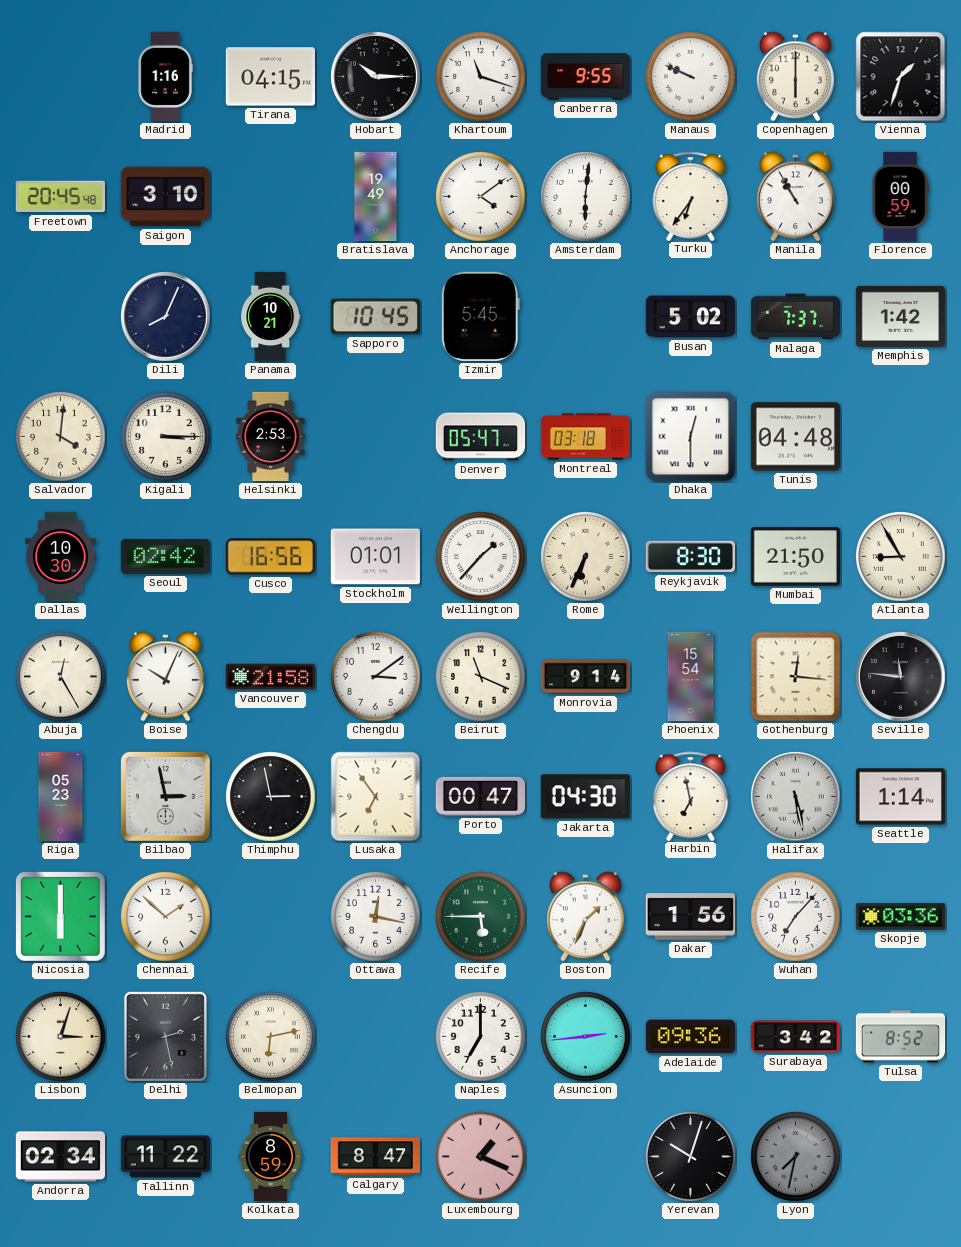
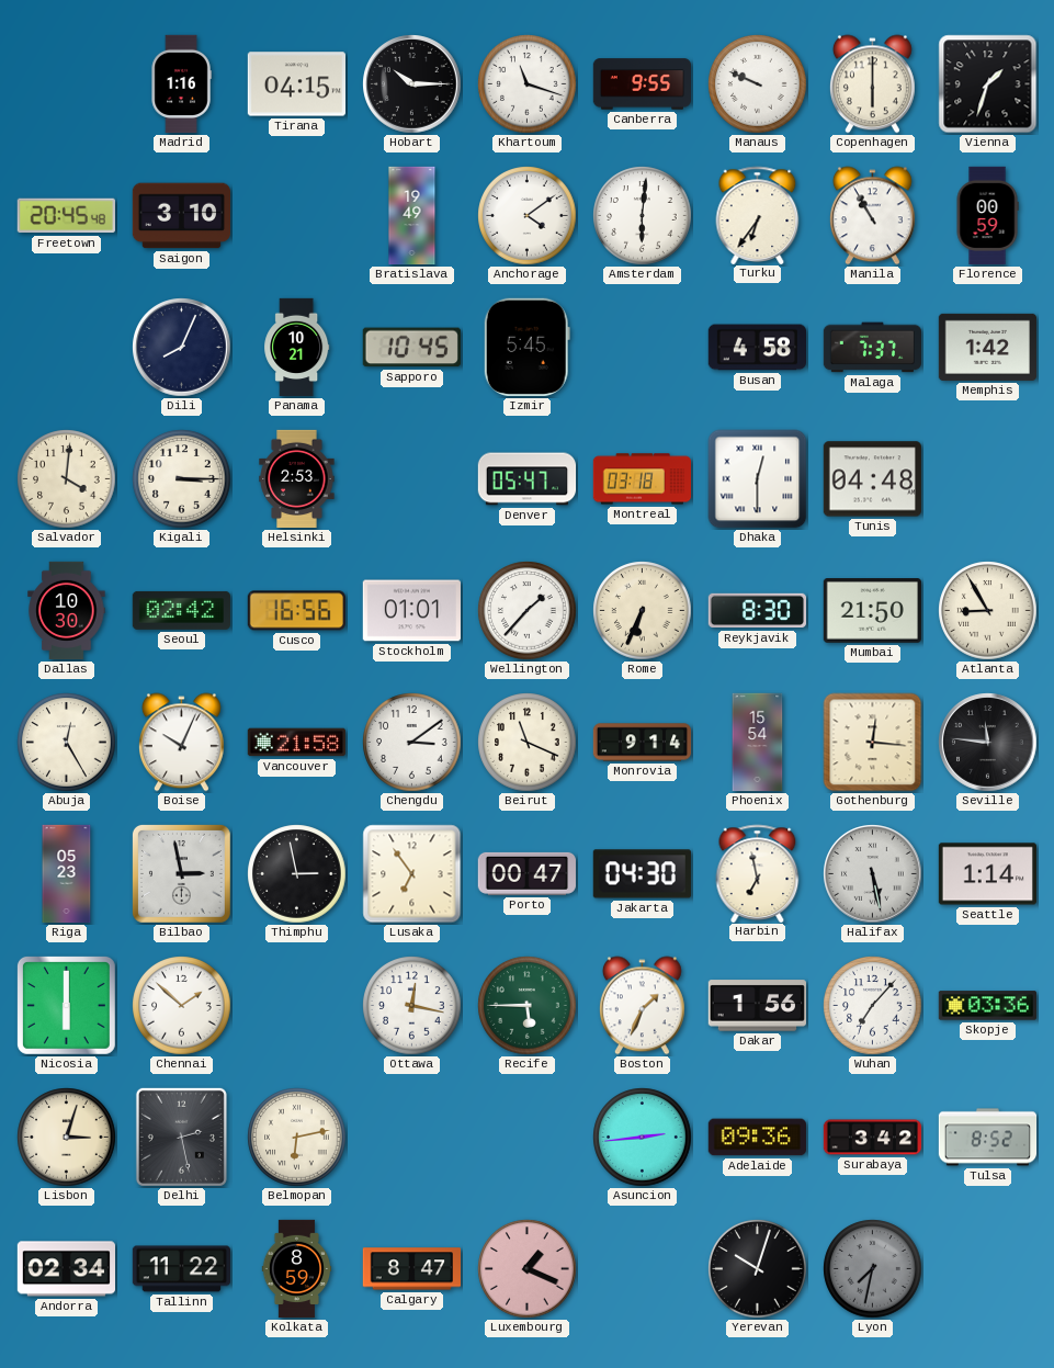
Busan: 5:02 -> 4:58 (757, 348)
Naples: 7:00 -> none (481, 1037)
